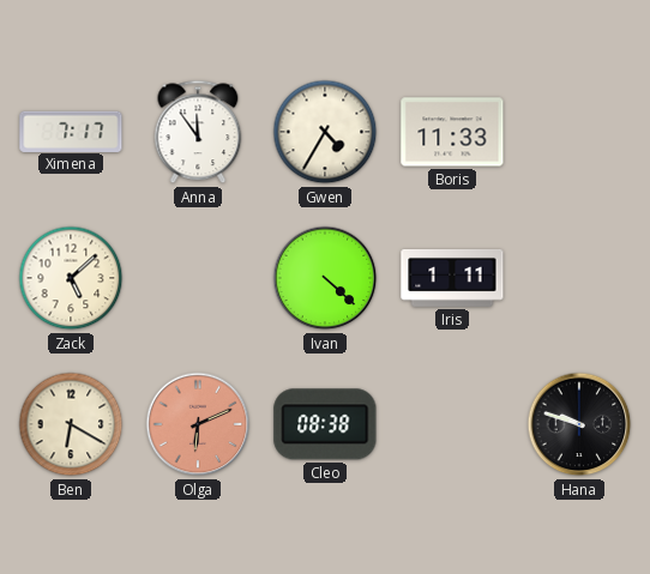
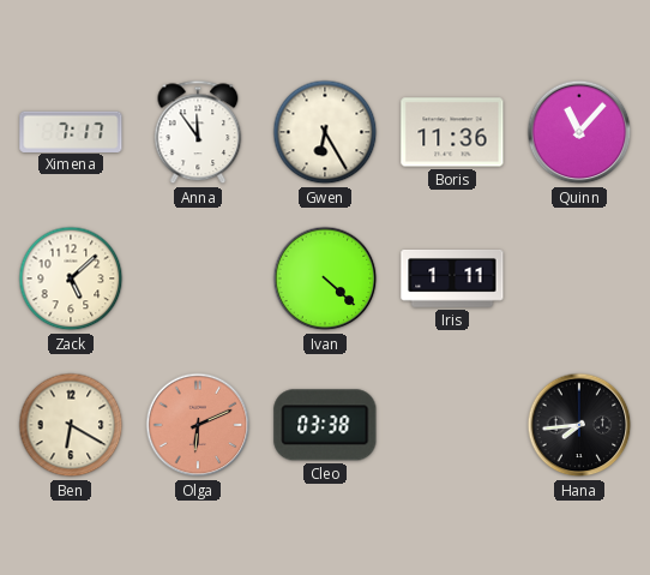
Gwen: 4:35 -> 6:25 (325, 132)
Boris: 11:33 -> 11:36 (452, 132)
Quinn: none -> 11:07 (579, 132)
Cleo: 08:38 -> 03:38 (325, 425)
Hana: 9:48 -> 7:44 (579, 425)
